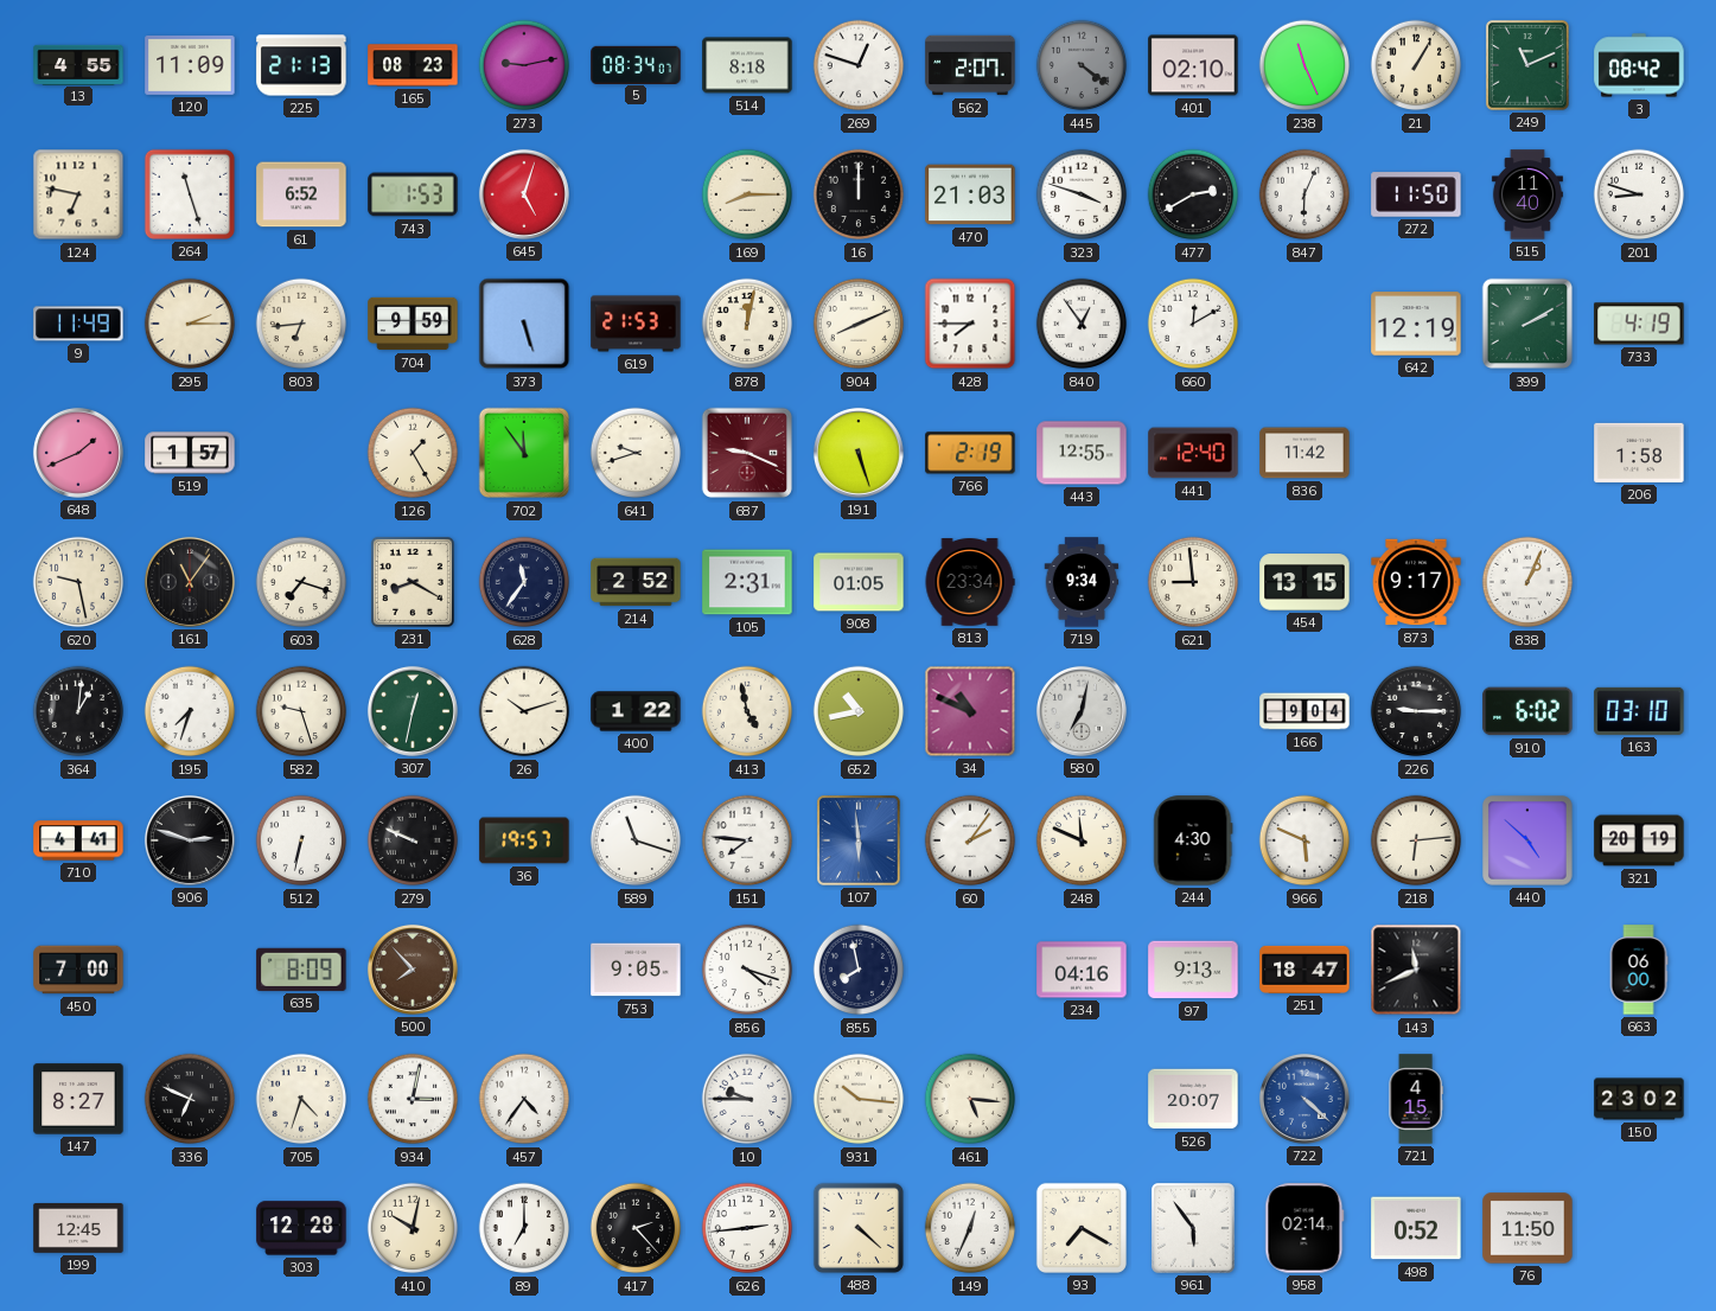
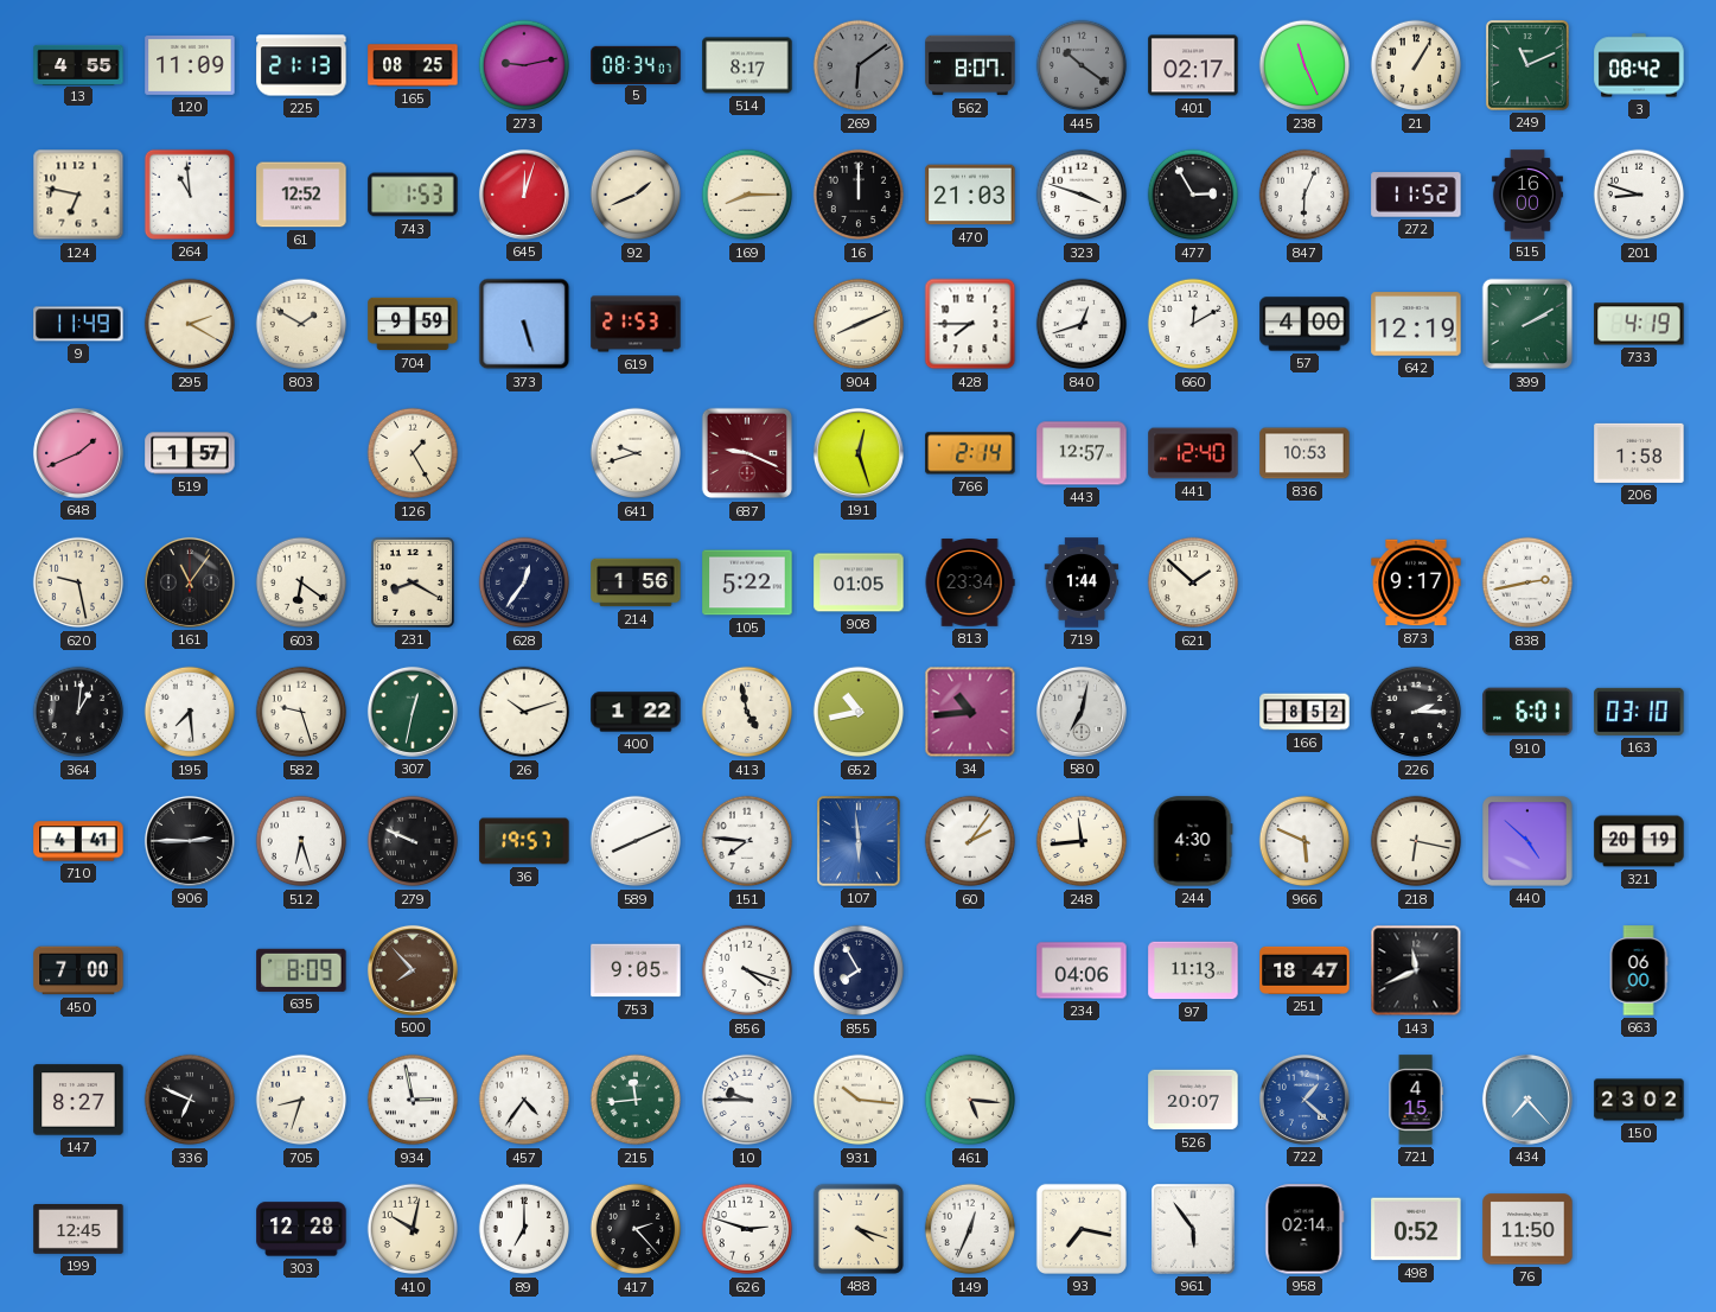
165: 08:23 -> 08:25 (413, 65)
514: 8:18 -> 8:17 (747, 65)
269: 12:48 -> 6:09 (859, 65)
269 dial: white -> grey (859, 65)
562: 2:07 -> 8:07 (970, 65)
445: 4:21 -> 10:21 (1082, 65)
401: 02:10 -> 02:17 (1193, 65)
264: 11:27 -> 10:59 (190, 195)
61: 6:52 -> 12:52 (301, 195)
645: 5:03 -> 12:03 (524, 195)
92: none -> 1:41 (636, 195)
477: 2:40 -> 2:55 (1193, 195)
272: 11:50 -> 11:52 (1416, 195)
515: 11:40 -> 16:00 (1527, 195)
295: 2:15 -> 2:20 (190, 324)
803: 6:44 -> 1:50 (301, 324)
878: 12:02 -> none (747, 324)
840: 12:54 -> 12:42 (1082, 324)
57: none -> 4:00 (1304, 324)
702: 11:54 -> none (524, 453)
191: 5:27 -> 12:27 (859, 453)
766: 2:19 -> 2:14 (970, 453)
443: 12:55 -> 12:57 (1082, 453)
836: 11:42 -> 10:53 (1304, 453)
603: 7:18 -> 6:21 (301, 582)
628: 11:36 -> 12:36 (524, 582)
214: 2:52 -> 1:56 (636, 582)
105: 2:31 -> 5:22 (747, 582)
719: 9:34 -> 1:44 (1082, 582)
621: 8:59 -> 1:52 (1193, 582)
454: 13:15 -> none (1304, 582)
838: 1:04 -> 2:43 (1527, 582)
195: 7:33 -> 7:29 (190, 712)
34: 10:49 -> 10:44 (970, 712)
166: 9:04 -> 8:52 (1304, 712)
226: 9:15 -> 2:15 (1416, 712)
910: 6:02 -> 6:01 (1527, 712)
906: 2:48 -> 2:45 (190, 841)
512: 6:32 -> 6:27 (301, 841)
589: 11:18 -> 8:11 (636, 841)
248: 11:49 -> 11:44 (1082, 841)
218: 6:14 -> 6:17 (1416, 841)
855: 7:58 -> 7:55 (859, 970)
234: 04:16 -> 04:06 (1082, 970)
97: 9:13 -> 11:13 (1193, 970)
705: 4:33 -> 8:33 (301, 1100)
934: 3:02 -> 2:58 (413, 1100)
215: none -> 11:44 (636, 1100)
722: 4:22 -> 1:22 (1304, 1100)
434: none -> 7:23 (1527, 1100)
626: 2:44 -> 2:48 (747, 1229)
488: 4:22 -> 4:18 (859, 1229)
93: 7:20 -> 7:17 (1082, 1229)
